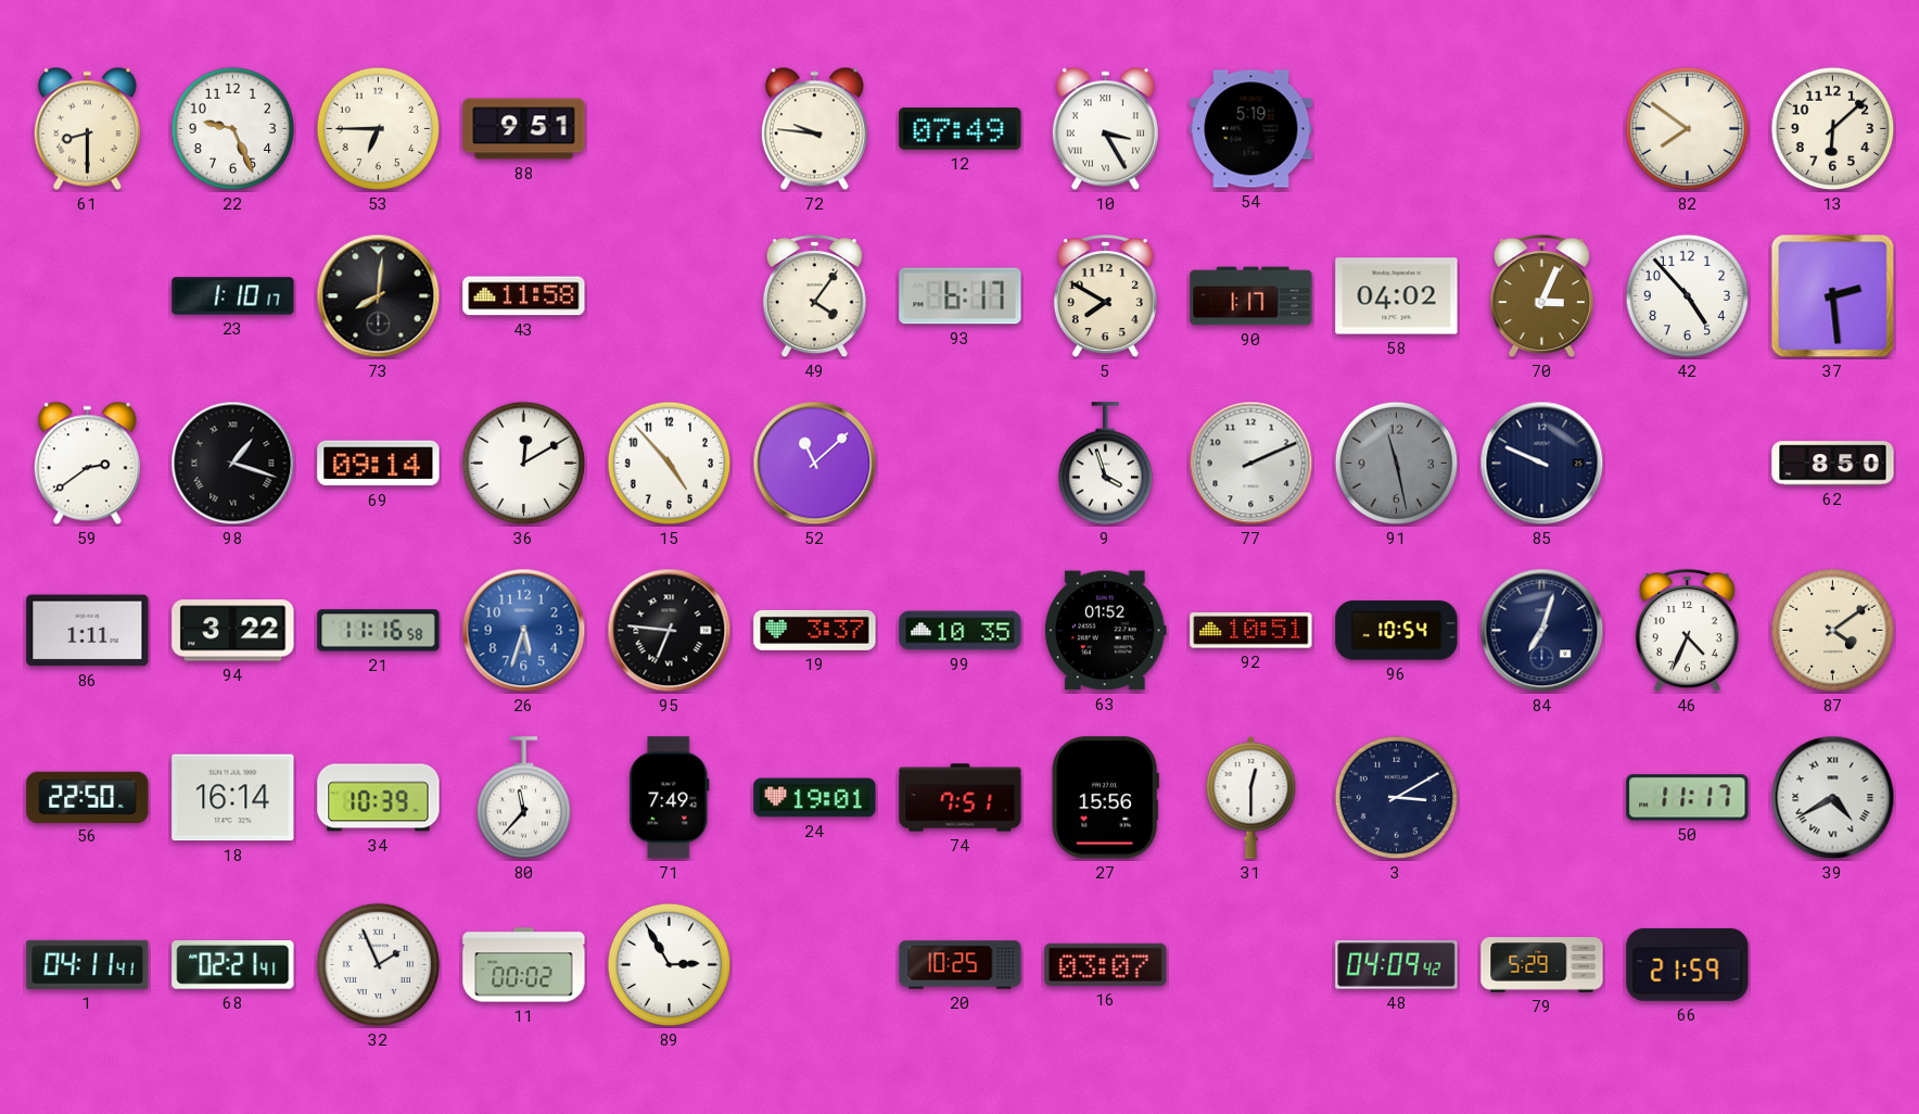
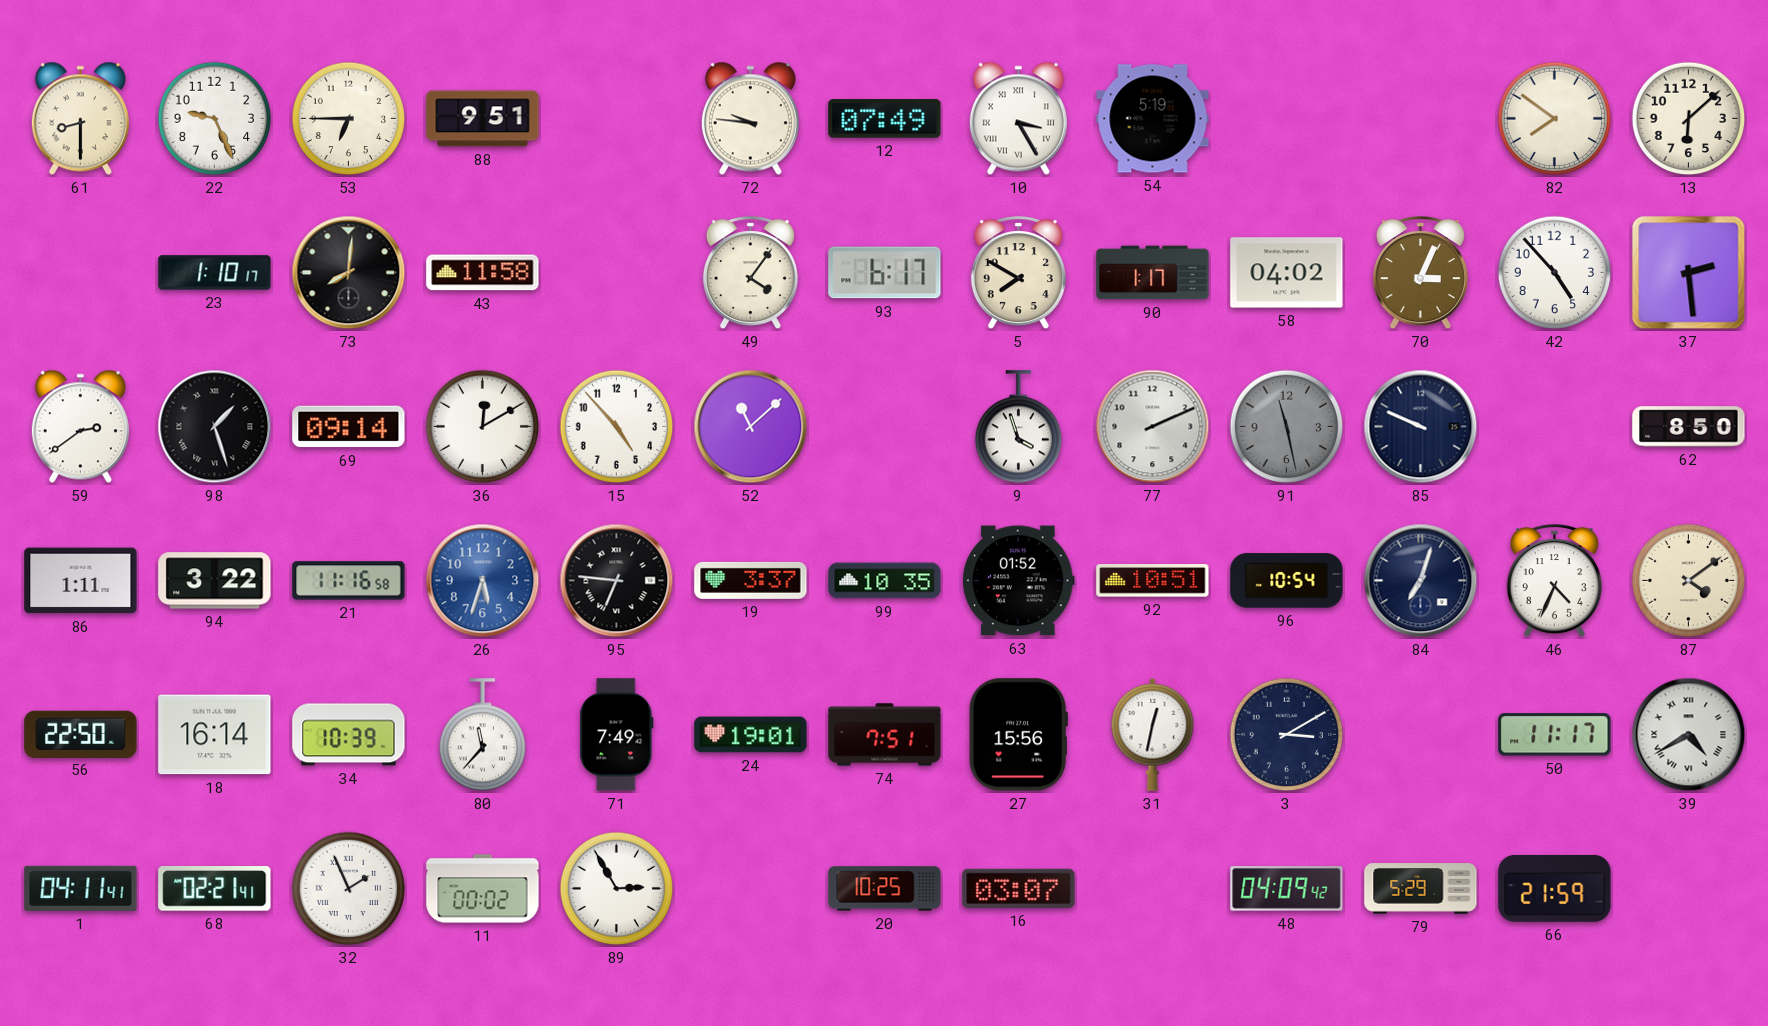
98: 1:18 -> 1:27 (215, 427)
31: 12:30 -> 12:32 (1153, 734)
